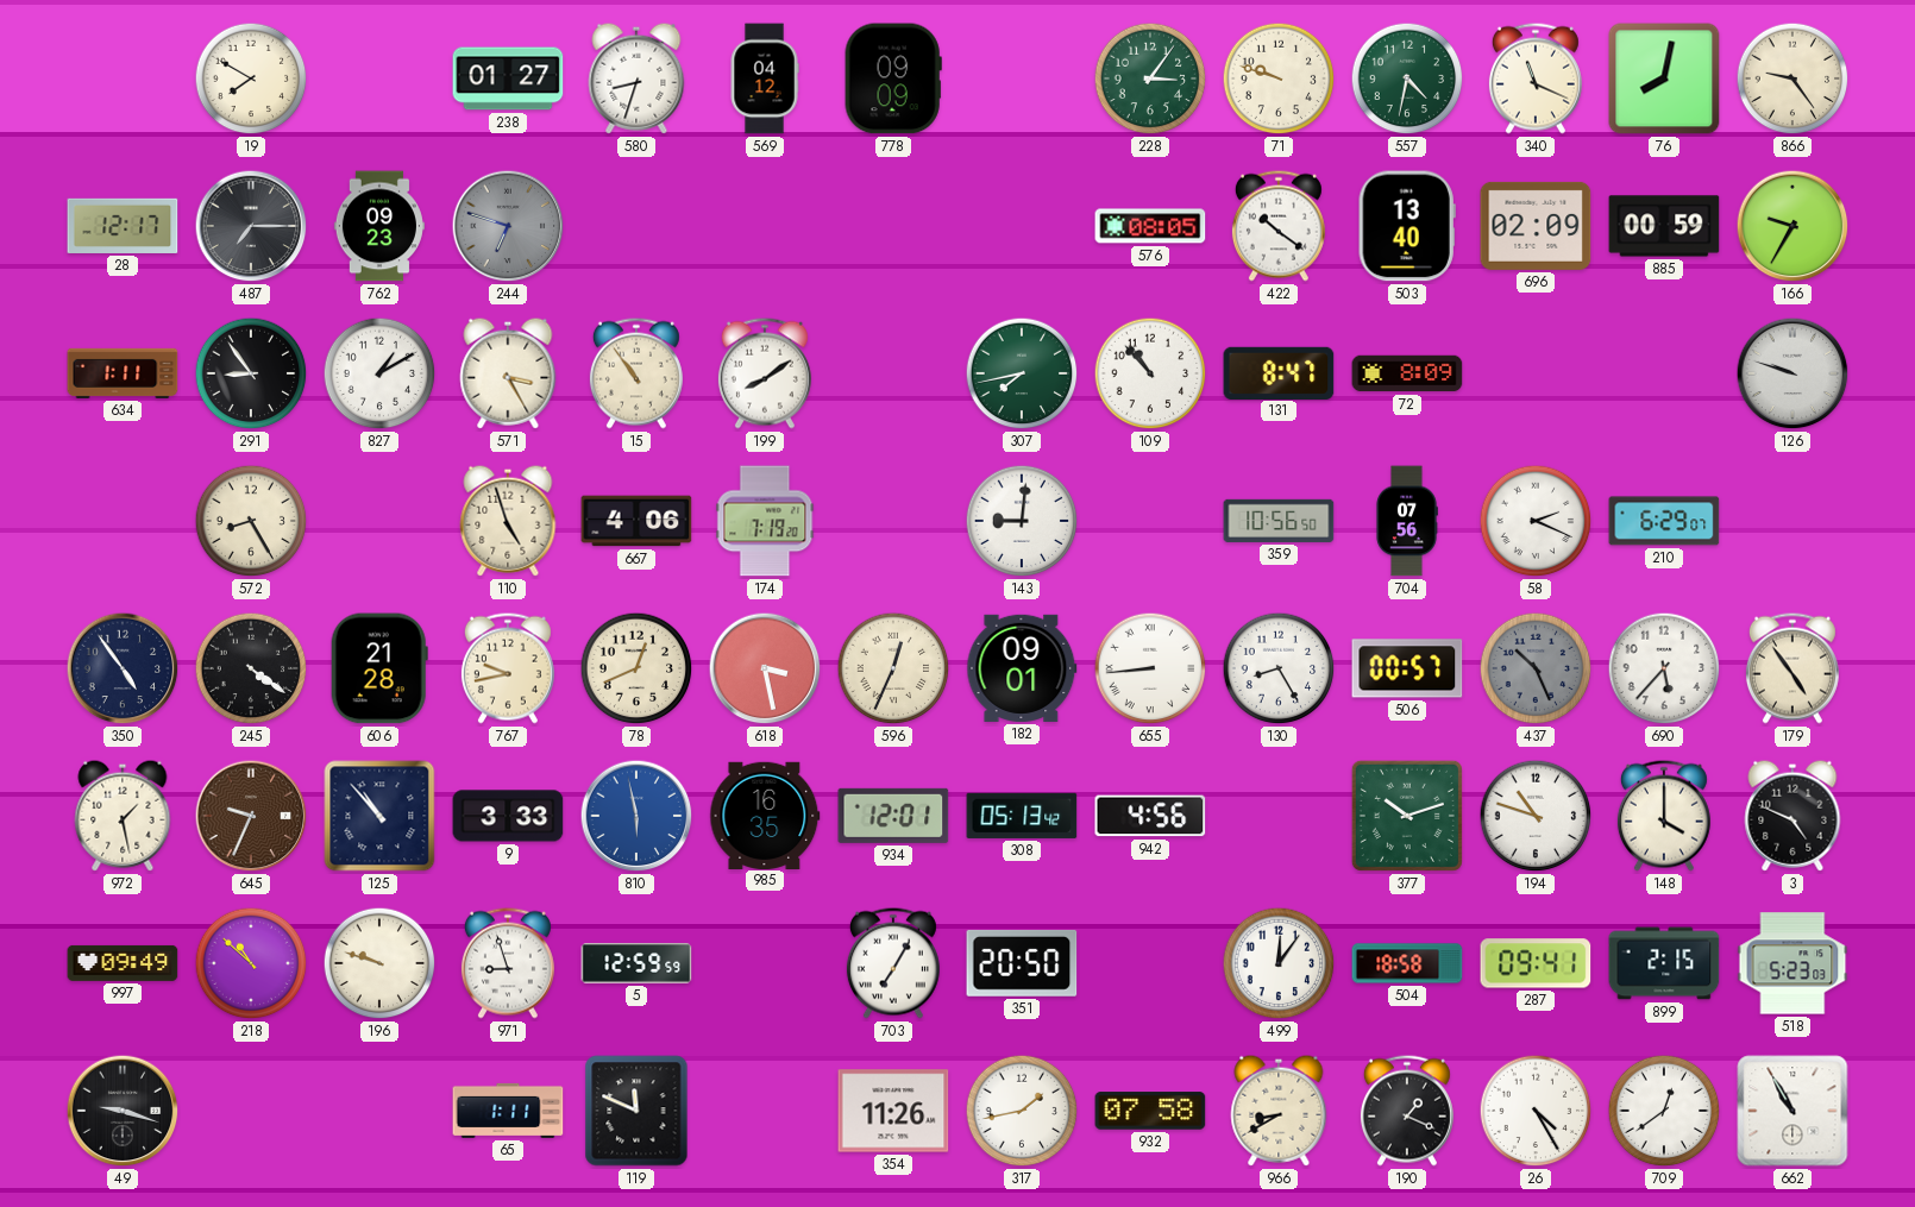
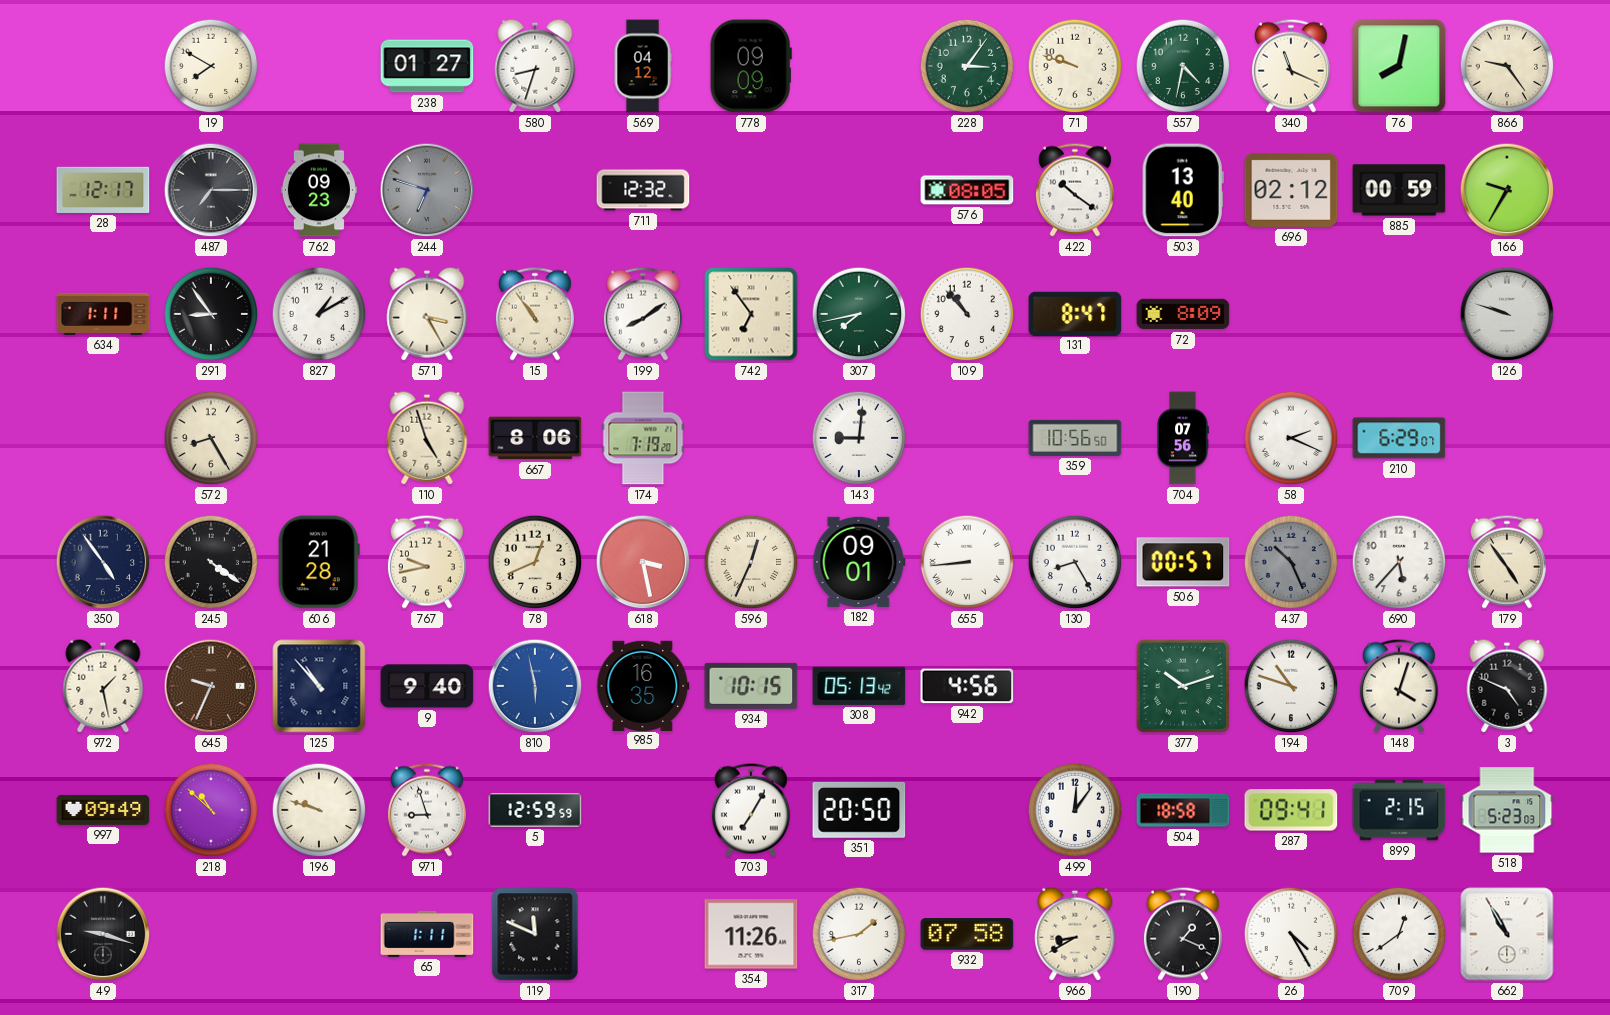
711: none -> 12:32 (643, 190)
696: 02:09 -> 02:12 (1291, 190)
742: none -> 6:54 (751, 314)
667: 4:06 -> 8:06 (535, 438)
9: 3:33 -> 9:40 (427, 686)
934: 12:01 -> 10:15 (751, 686)
148: 4:00 -> 4:03 (1399, 686)
